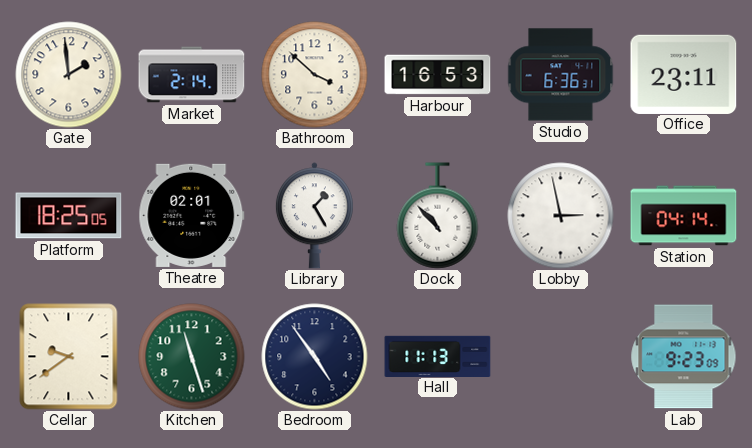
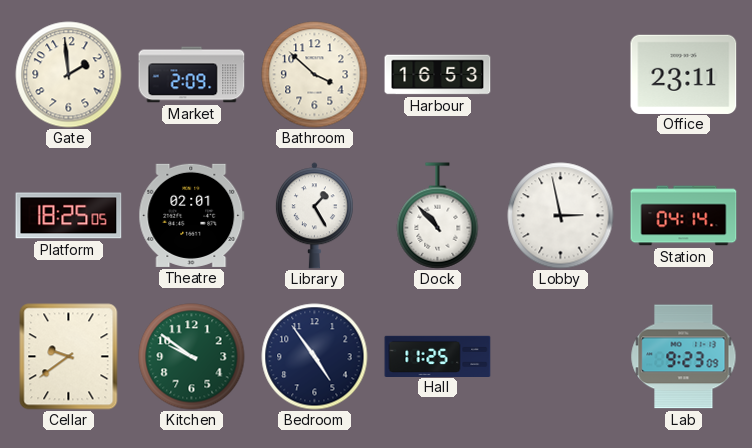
Market: 2:14 -> 2:09 (192, 75)
Studio: 6:36 -> none (561, 75)
Kitchen: 11:27 -> 9:51 (192, 357)
Hall: 11:13 -> 11:25 (438, 356)
